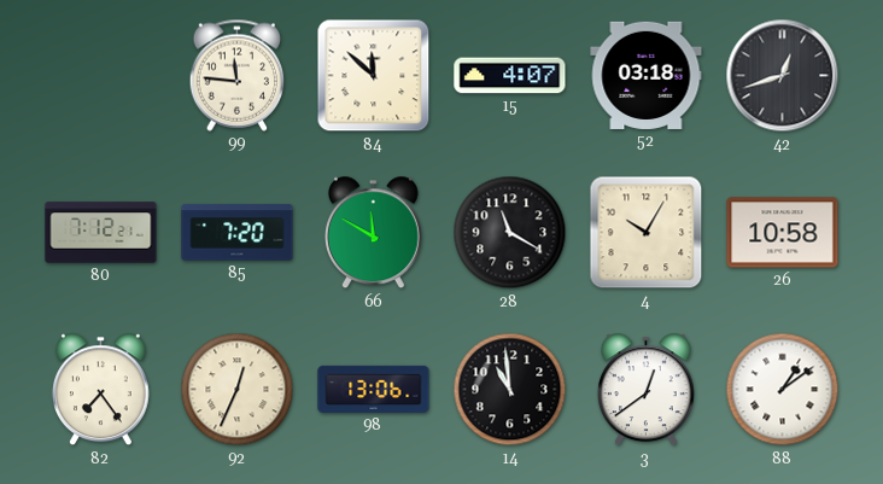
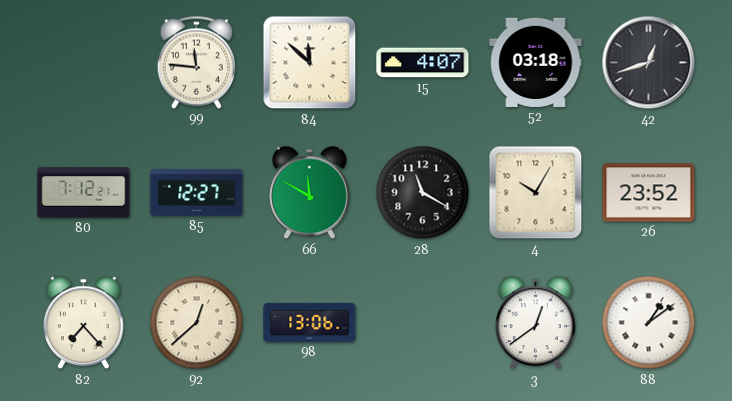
85: 7:20 -> 12:27 (197, 193)
26: 10:58 -> 23:52 (649, 193)
82: 7:24 -> 7:23 (83, 323)
92: 12:34 -> 12:38 (197, 323)
14: 10:59 -> none (510, 390)
